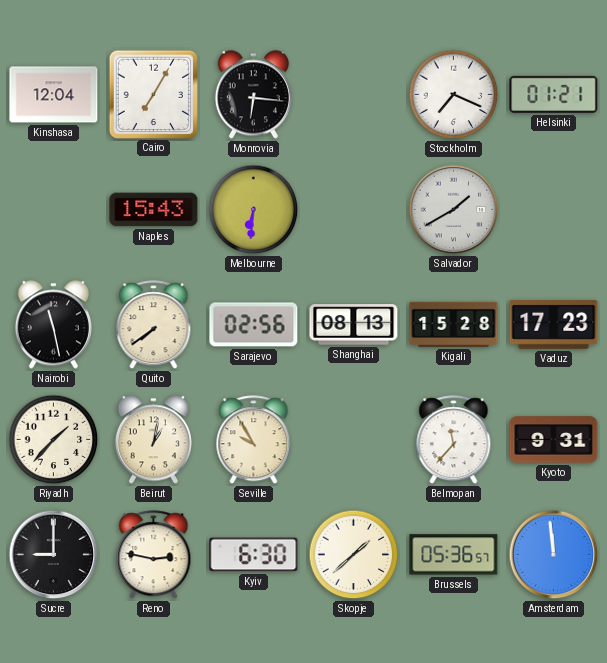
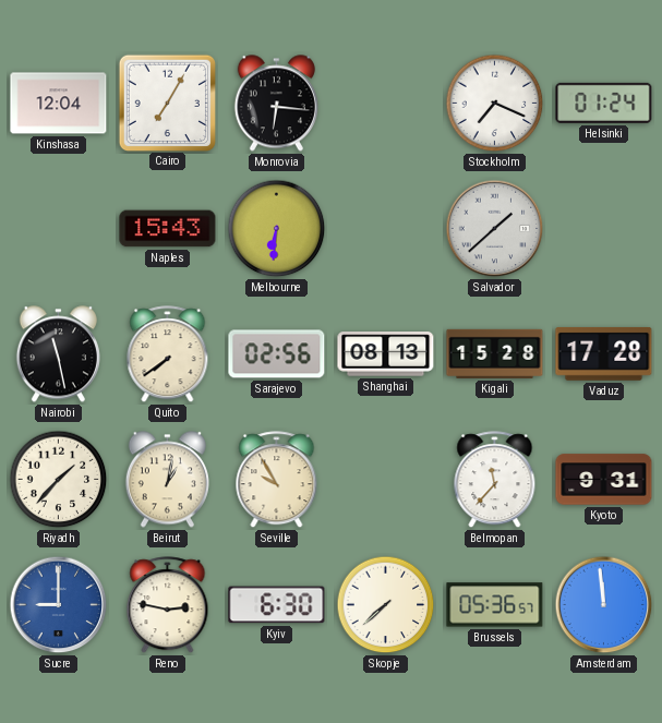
Helsinki: 01:21 -> 01:24 (604, 103)
Salvador: 1:40 -> 1:38 (495, 229)
Vaduz: 17:23 -> 17:28 (604, 353)
Sucre dial: black -> blue (59, 605)
Skopje: 1:38 -> 7:38 (386, 605)
